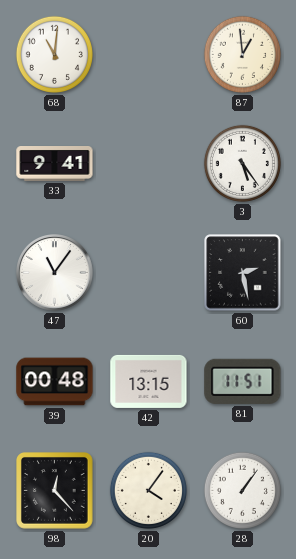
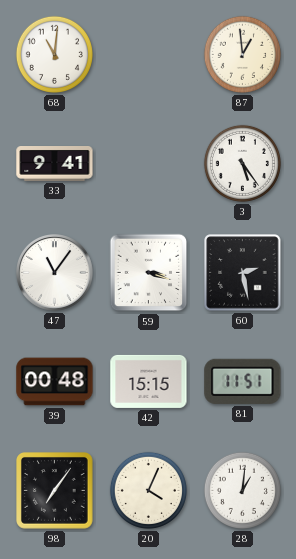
59: none -> 3:18 (149, 273)
42: 13:15 -> 15:15 (149, 381)
98: 12:23 -> 7:06 (55, 491)
20: 4:06 -> 4:04 (148, 490)
28: 1:06 -> 1:01 (242, 490)
